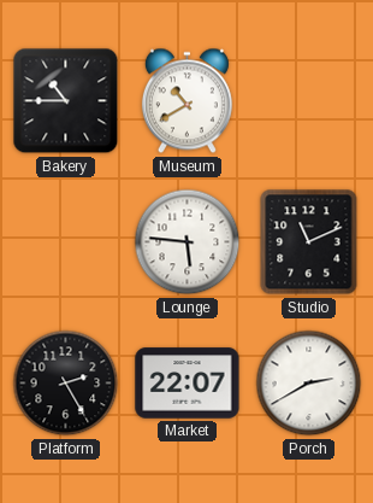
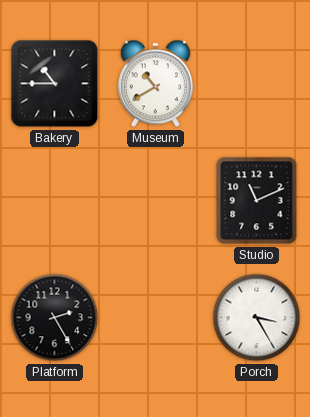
Lounge: 5:46 -> none (188, 242)
Market: 22:07 -> none (188, 384)
Porch: 2:40 -> 3:25 (257, 318)
